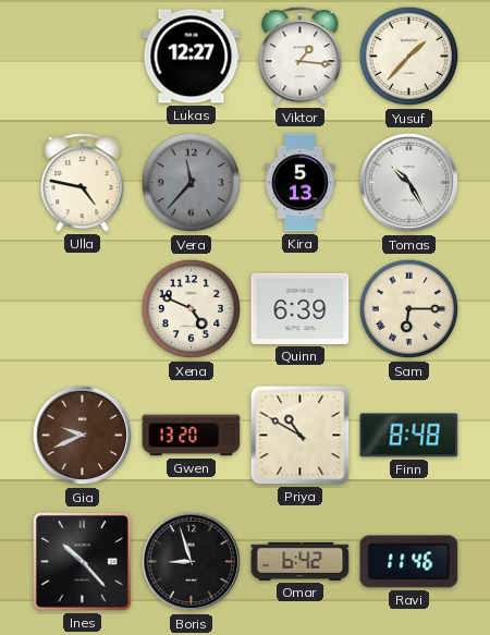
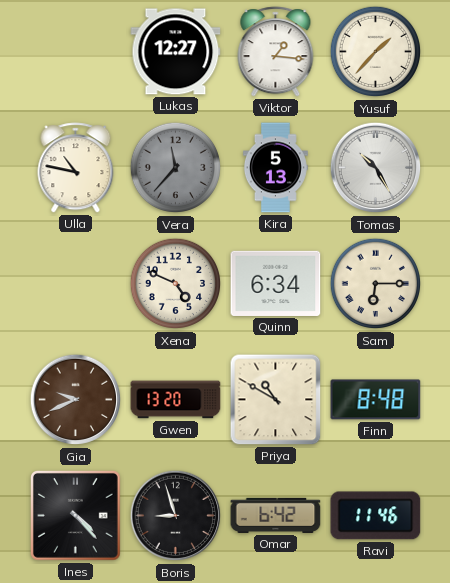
Ulla: 4:47 -> 10:47 (76, 168)
Quinn: 6:39 -> 6:34 (276, 283)
Ines: 10:23 -> 4:23 (75, 515)
